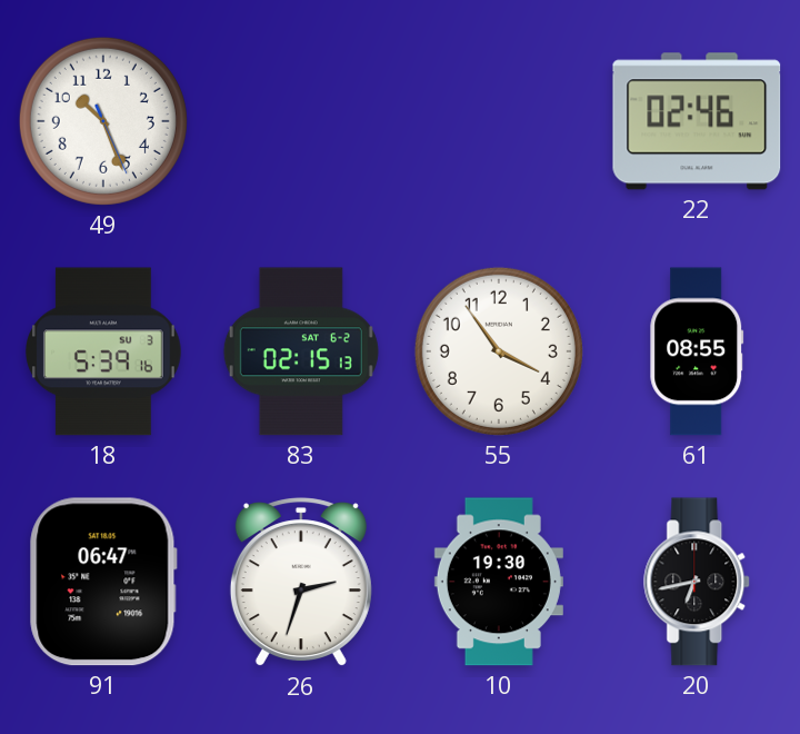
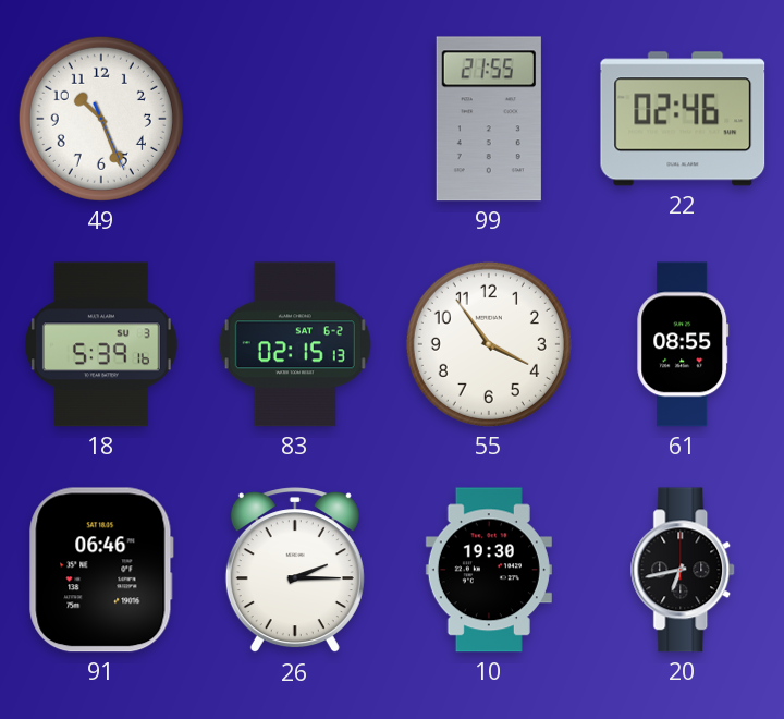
99: none -> 21:55 (489, 119)
91: 06:47 -> 06:46 (101, 570)
26: 2:33 -> 2:15 (295, 571)
